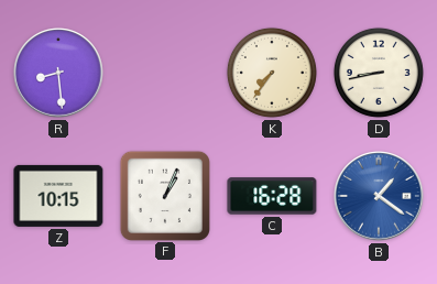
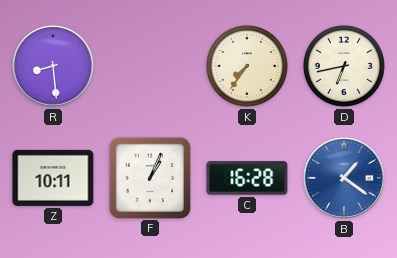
D: 8:43 -> 6:43 (344, 66)
Z: 10:15 -> 10:11 (53, 178)
